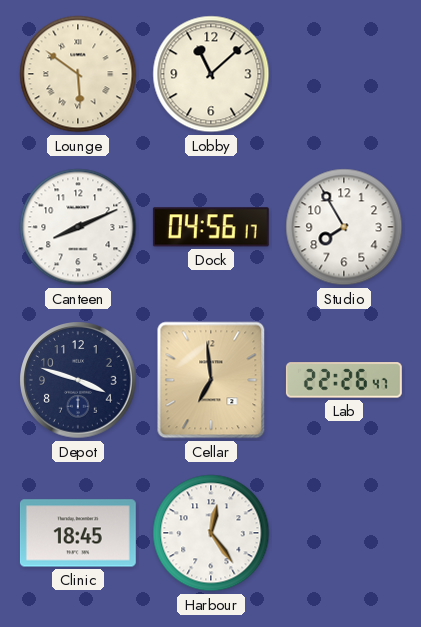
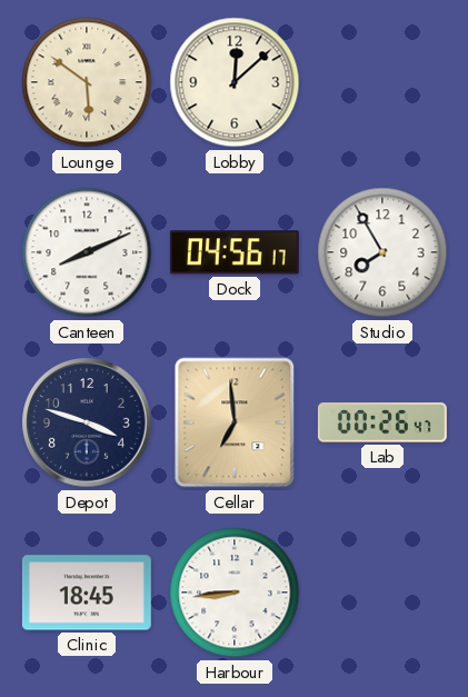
Lobby: 11:08 -> 12:08 (235, 82)
Lab: 22:26 -> 00:26 (382, 422)
Harbour: 12:24 -> 8:44 (235, 593)
